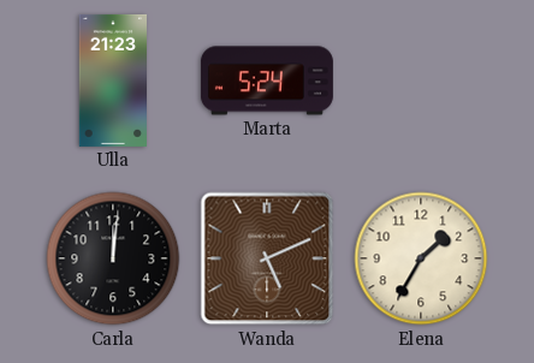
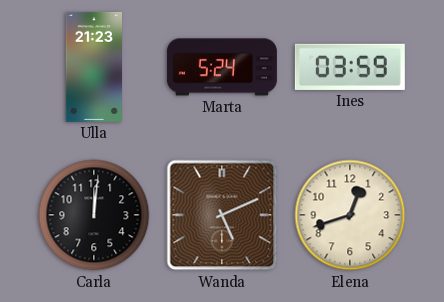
Ines: none -> 03:59 (350, 67)
Elena: 1:35 -> 12:42 (350, 215)
